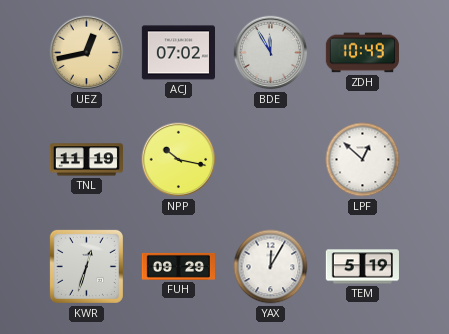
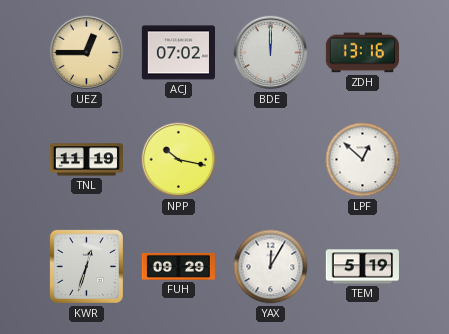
UEZ: 12:43 -> 12:45 (87, 53)
BDE: 11:55 -> 12:00 (271, 53)
ZDH: 10:49 -> 13:16 (362, 53)
